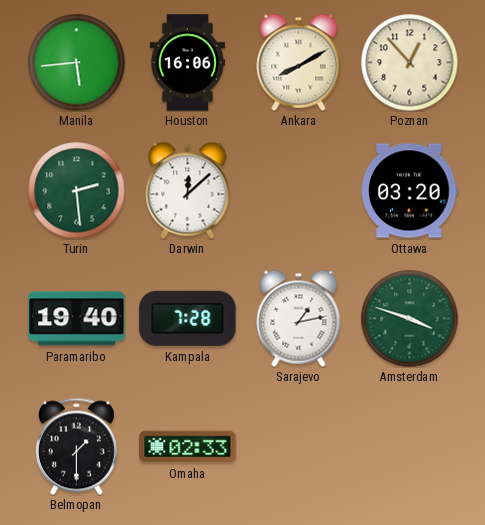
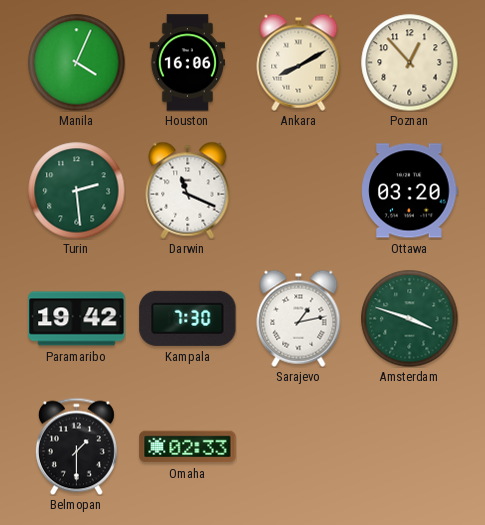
Manila: 5:44 -> 4:04 (76, 62)
Darwin: 12:08 -> 11:19 (188, 190)
Paramaribo: 19:40 -> 19:42 (77, 319)
Kampala: 7:28 -> 7:30 (188, 318)
